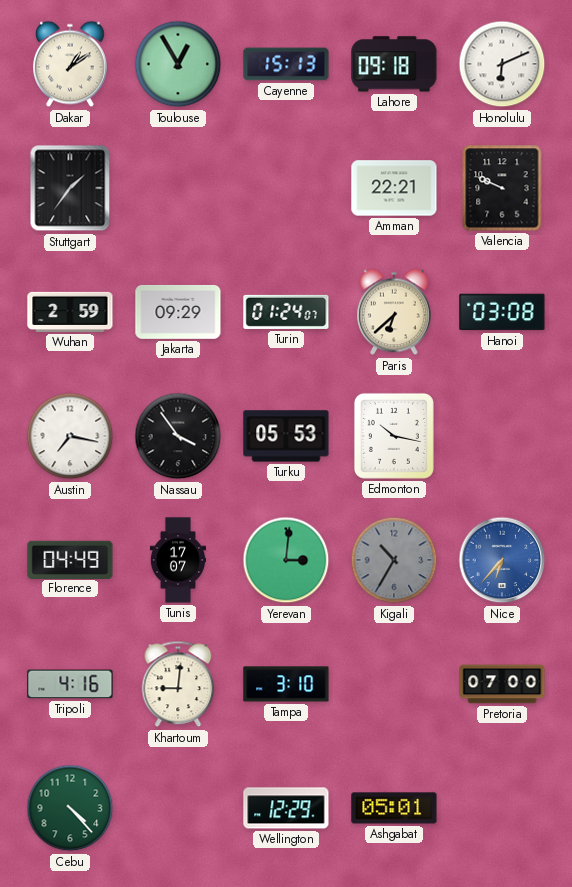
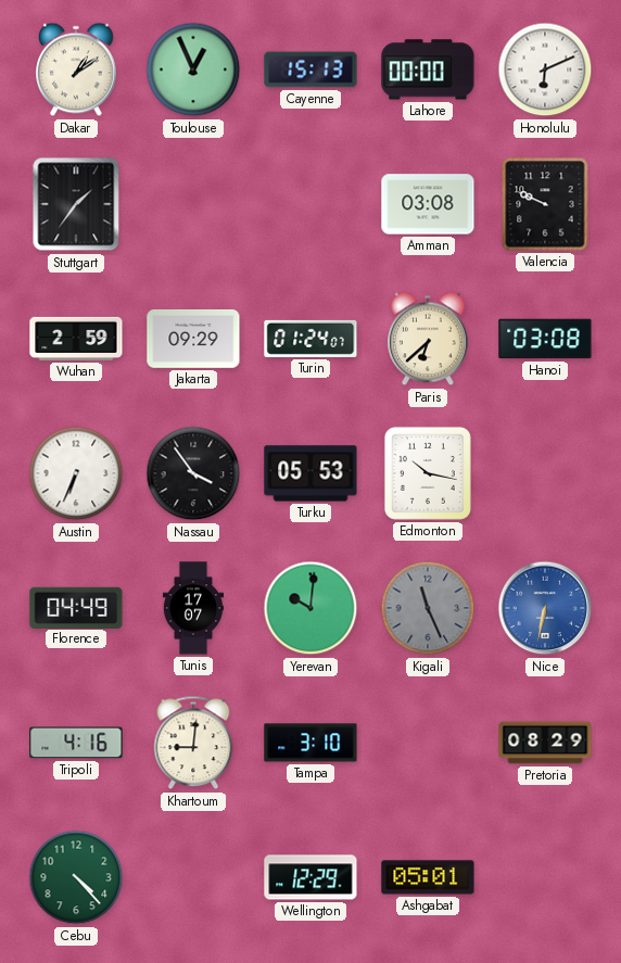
Toulouse: 12:55 -> 12:56 (193, 69)
Lahore: 09:18 -> 00:00 (428, 69)
Amman: 22:21 -> 03:08 (428, 204)
Austin: 7:17 -> 6:34 (76, 473)
Yerevan: 3:01 -> 10:01 (310, 608)
Kigali: 10:35 -> 11:26 (428, 608)
Nice: 6:37 -> 6:32 (545, 608)
Pretoria: 07:00 -> 08:29 (545, 743)
